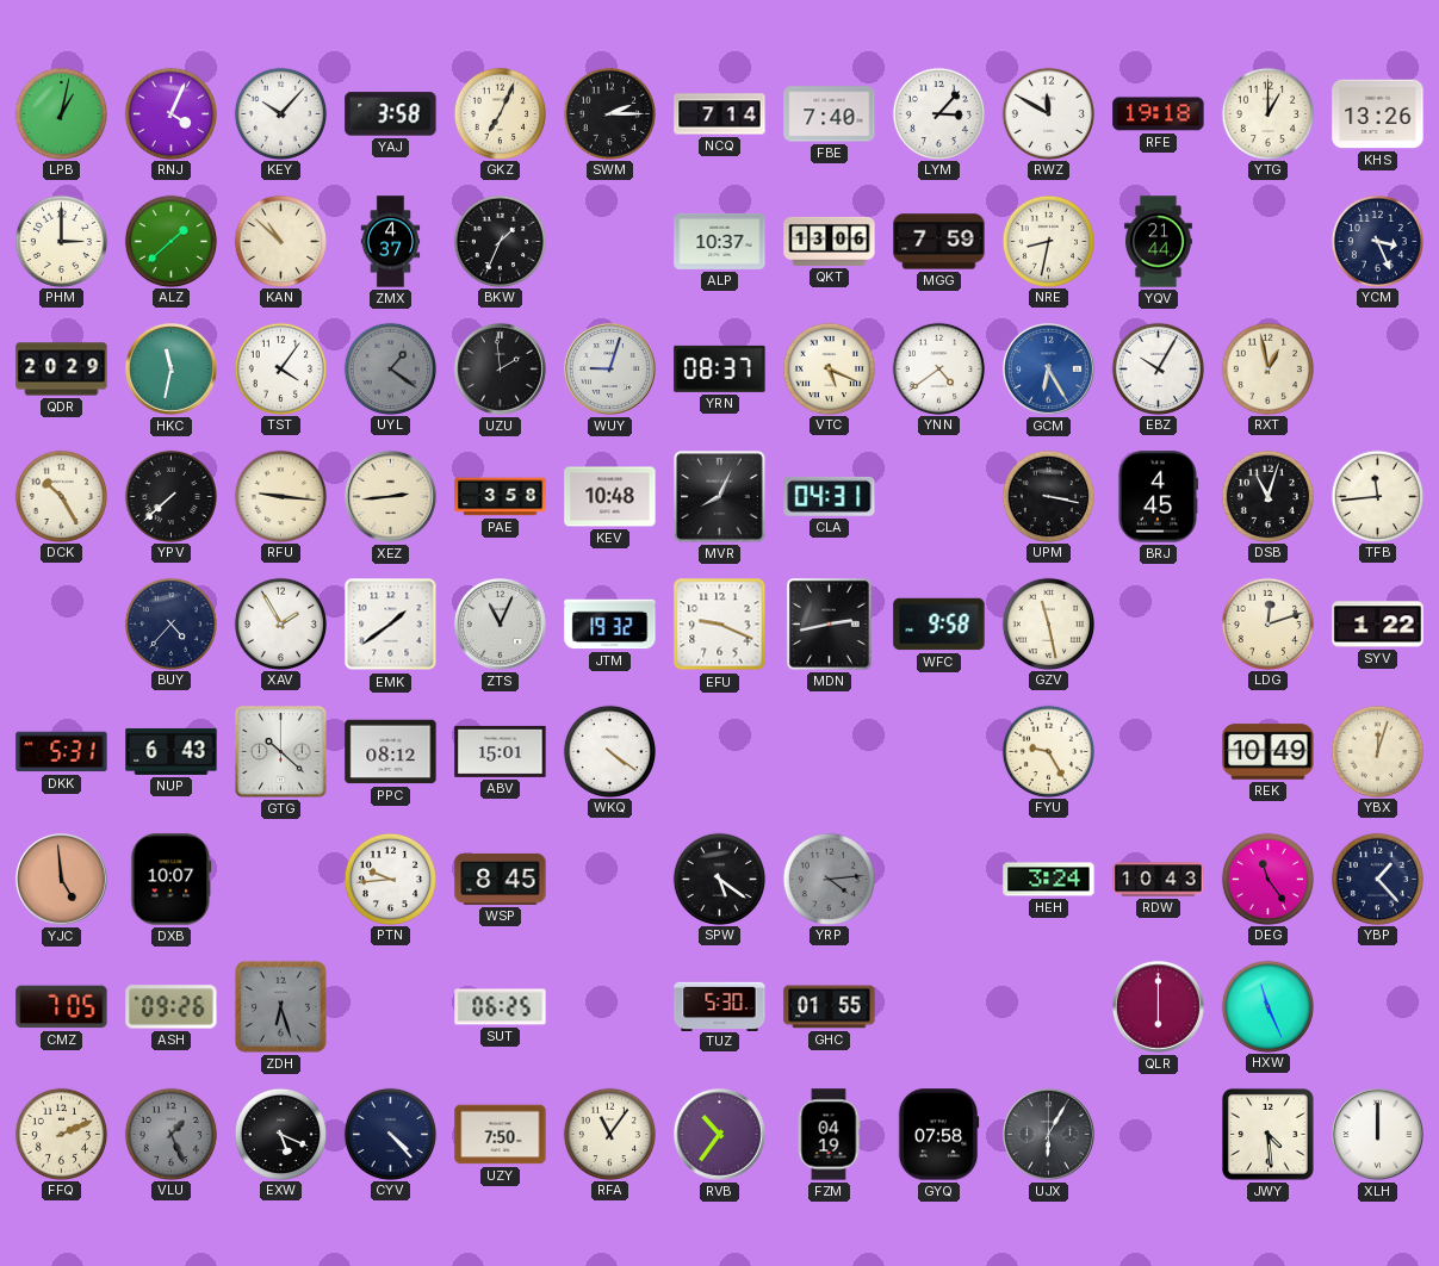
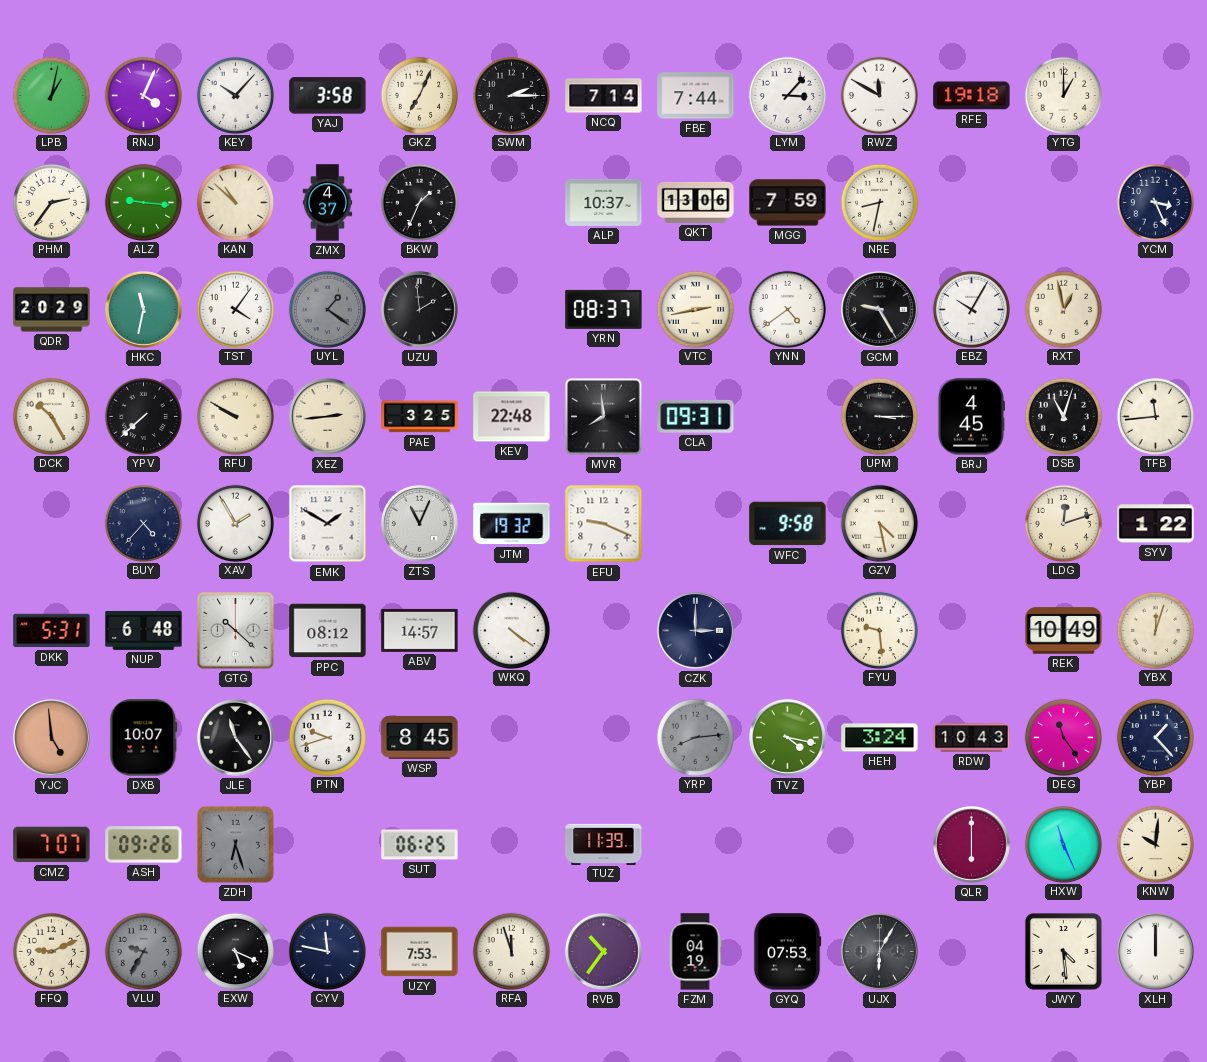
FBE: 7:40 -> 7:44 (696, 96)
KHS: 13:26 -> none (1378, 114)
PHM: 3:00 -> 2:36 (51, 202)
ALZ: 1:38 -> 9:16 (143, 202)
YQV: 21:44 -> none (1159, 242)
WUY: 9:03 -> none (609, 368)
VTC: 5:19 -> 2:43 (695, 309)
GCM: 6:25 -> 9:25 (879, 309)
GCM dial: blue -> black (879, 309)
RFU: 9:16 -> 9:50 (235, 416)
PAE: 3:58 -> 3:25 (420, 417)
KEV: 10:48 -> 22:48 (512, 417)
MVR: 8:04 -> 7:59 (604, 417)
CLA: 04:31 -> 09:31 (696, 416)
UPM: 3:17 -> 3:15 (879, 416)
EMK: 1:39 -> 1:50 (328, 524)
MDN: 2:43 -> none (829, 623)
GZV: 11:28 -> 4:28 (879, 523)
NUP: 6:43 -> 6:48 (144, 630)
ABV: 15:01 -> 14:57 (420, 630)
CZK: none -> 3:00 (695, 630)
FYU: 9:25 -> 9:29 (879, 630)
JLE: none -> 11:24 (235, 737)
PTN: 9:44 -> 9:42 (327, 737)
SPW: 5:21 -> none (719, 879)
YRP: 4:14 -> 8:14 (695, 737)
TVZ: none -> 4:17 (787, 737)
CMZ: 7:05 -> 7:07 (52, 845)
TUZ: 5:30 -> 11:39 (604, 844)
GHC: 01:55 -> none (830, 1007)
KNW: none -> 10:01 (1155, 844)
FFQ: 2:11 -> 9:11 (51, 951)
VLU: 1:26 -> 9:35 (143, 951)
CYV: 4:23 -> 11:47 (327, 951)
UZY: 7:50 -> 7:53 (420, 952)
RFA: 11:06 -> 11:57 (511, 951)
GYQ: 07:58 -> 07:53 (787, 952)
